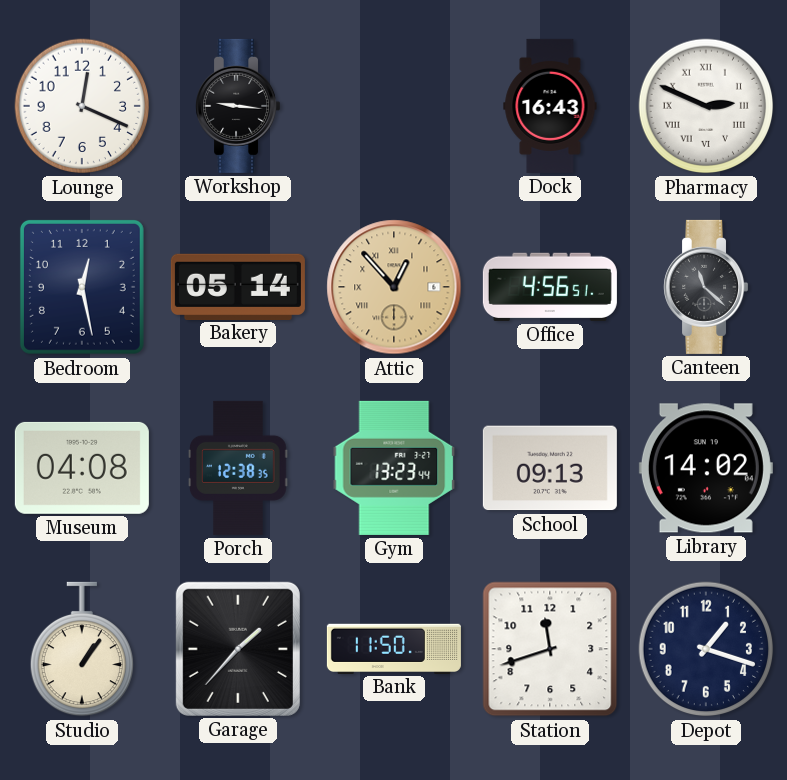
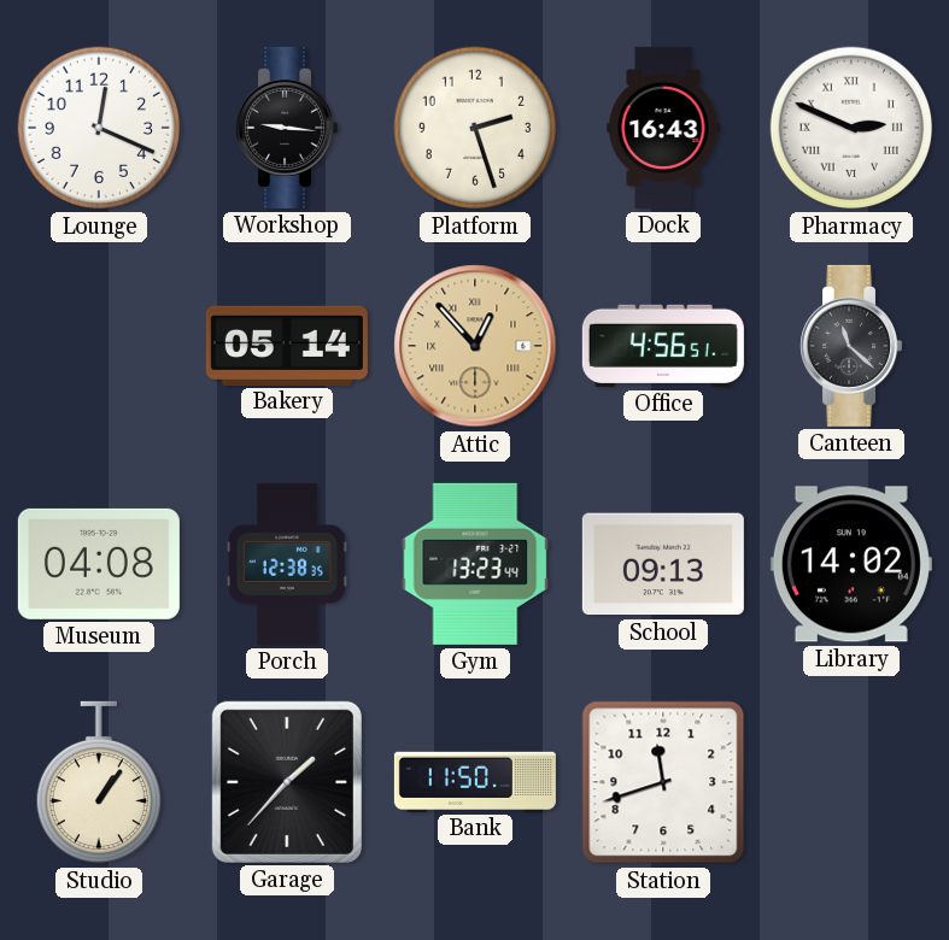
Platform: none -> 2:27 (475, 128)
Bedroom: 12:28 -> none (82, 287)
Depot: 1:18 -> none (706, 649)
